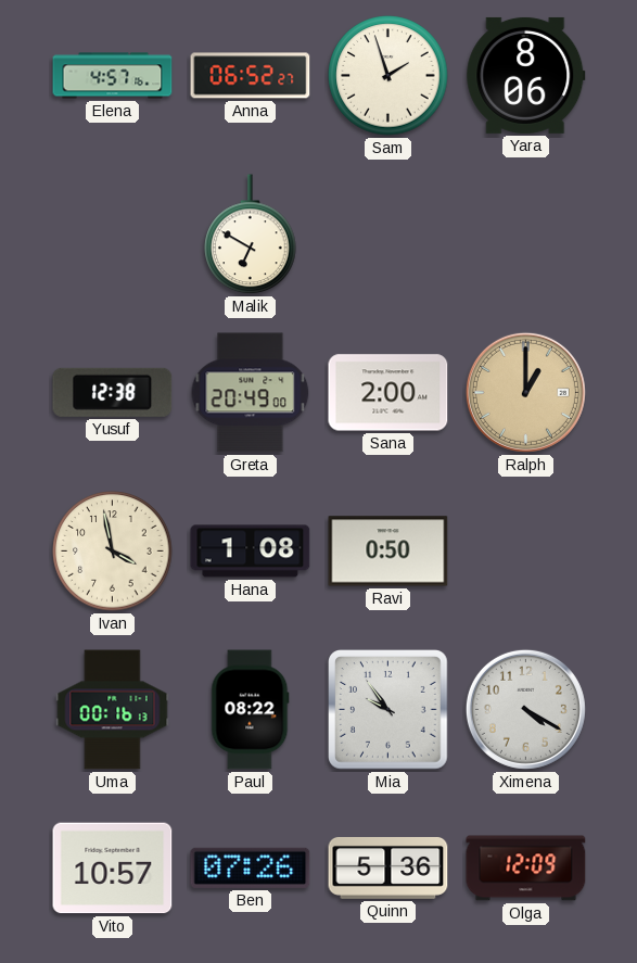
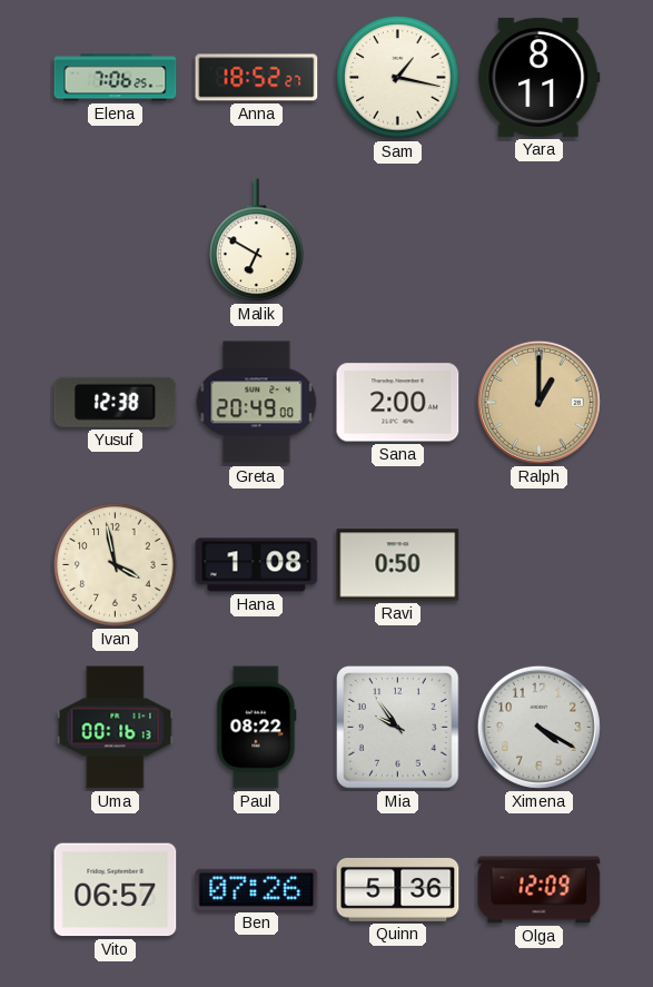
Elena: 4:57 -> 7:06 (116, 78)
Anna: 06:52 -> 18:52 (257, 78)
Sam: 1:57 -> 1:17 (398, 78)
Yara: 8:06 -> 8:11 (540, 77)
Vito: 10:57 -> 06:57 (116, 890)
